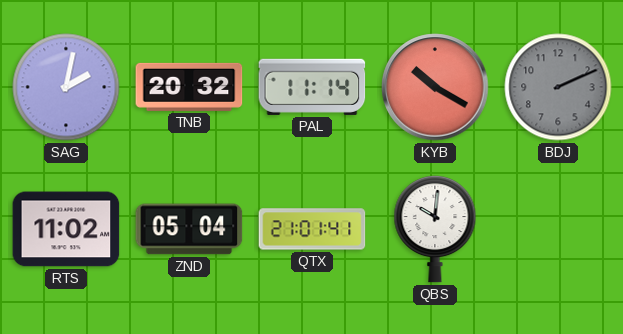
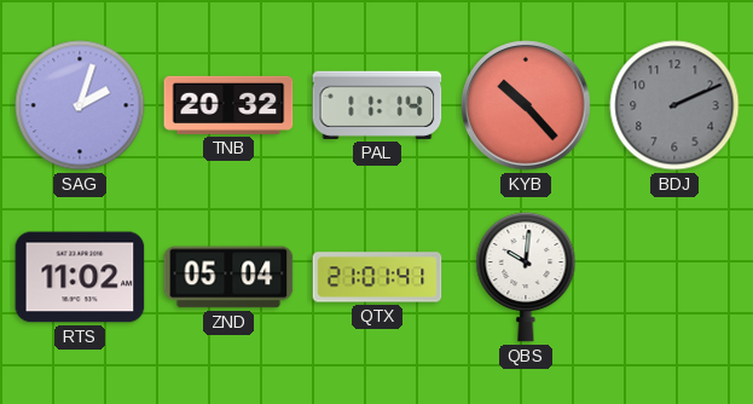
SAG: 2:02 -> 2:03 (80, 105)
KYB: 10:20 -> 10:23 (526, 105)
